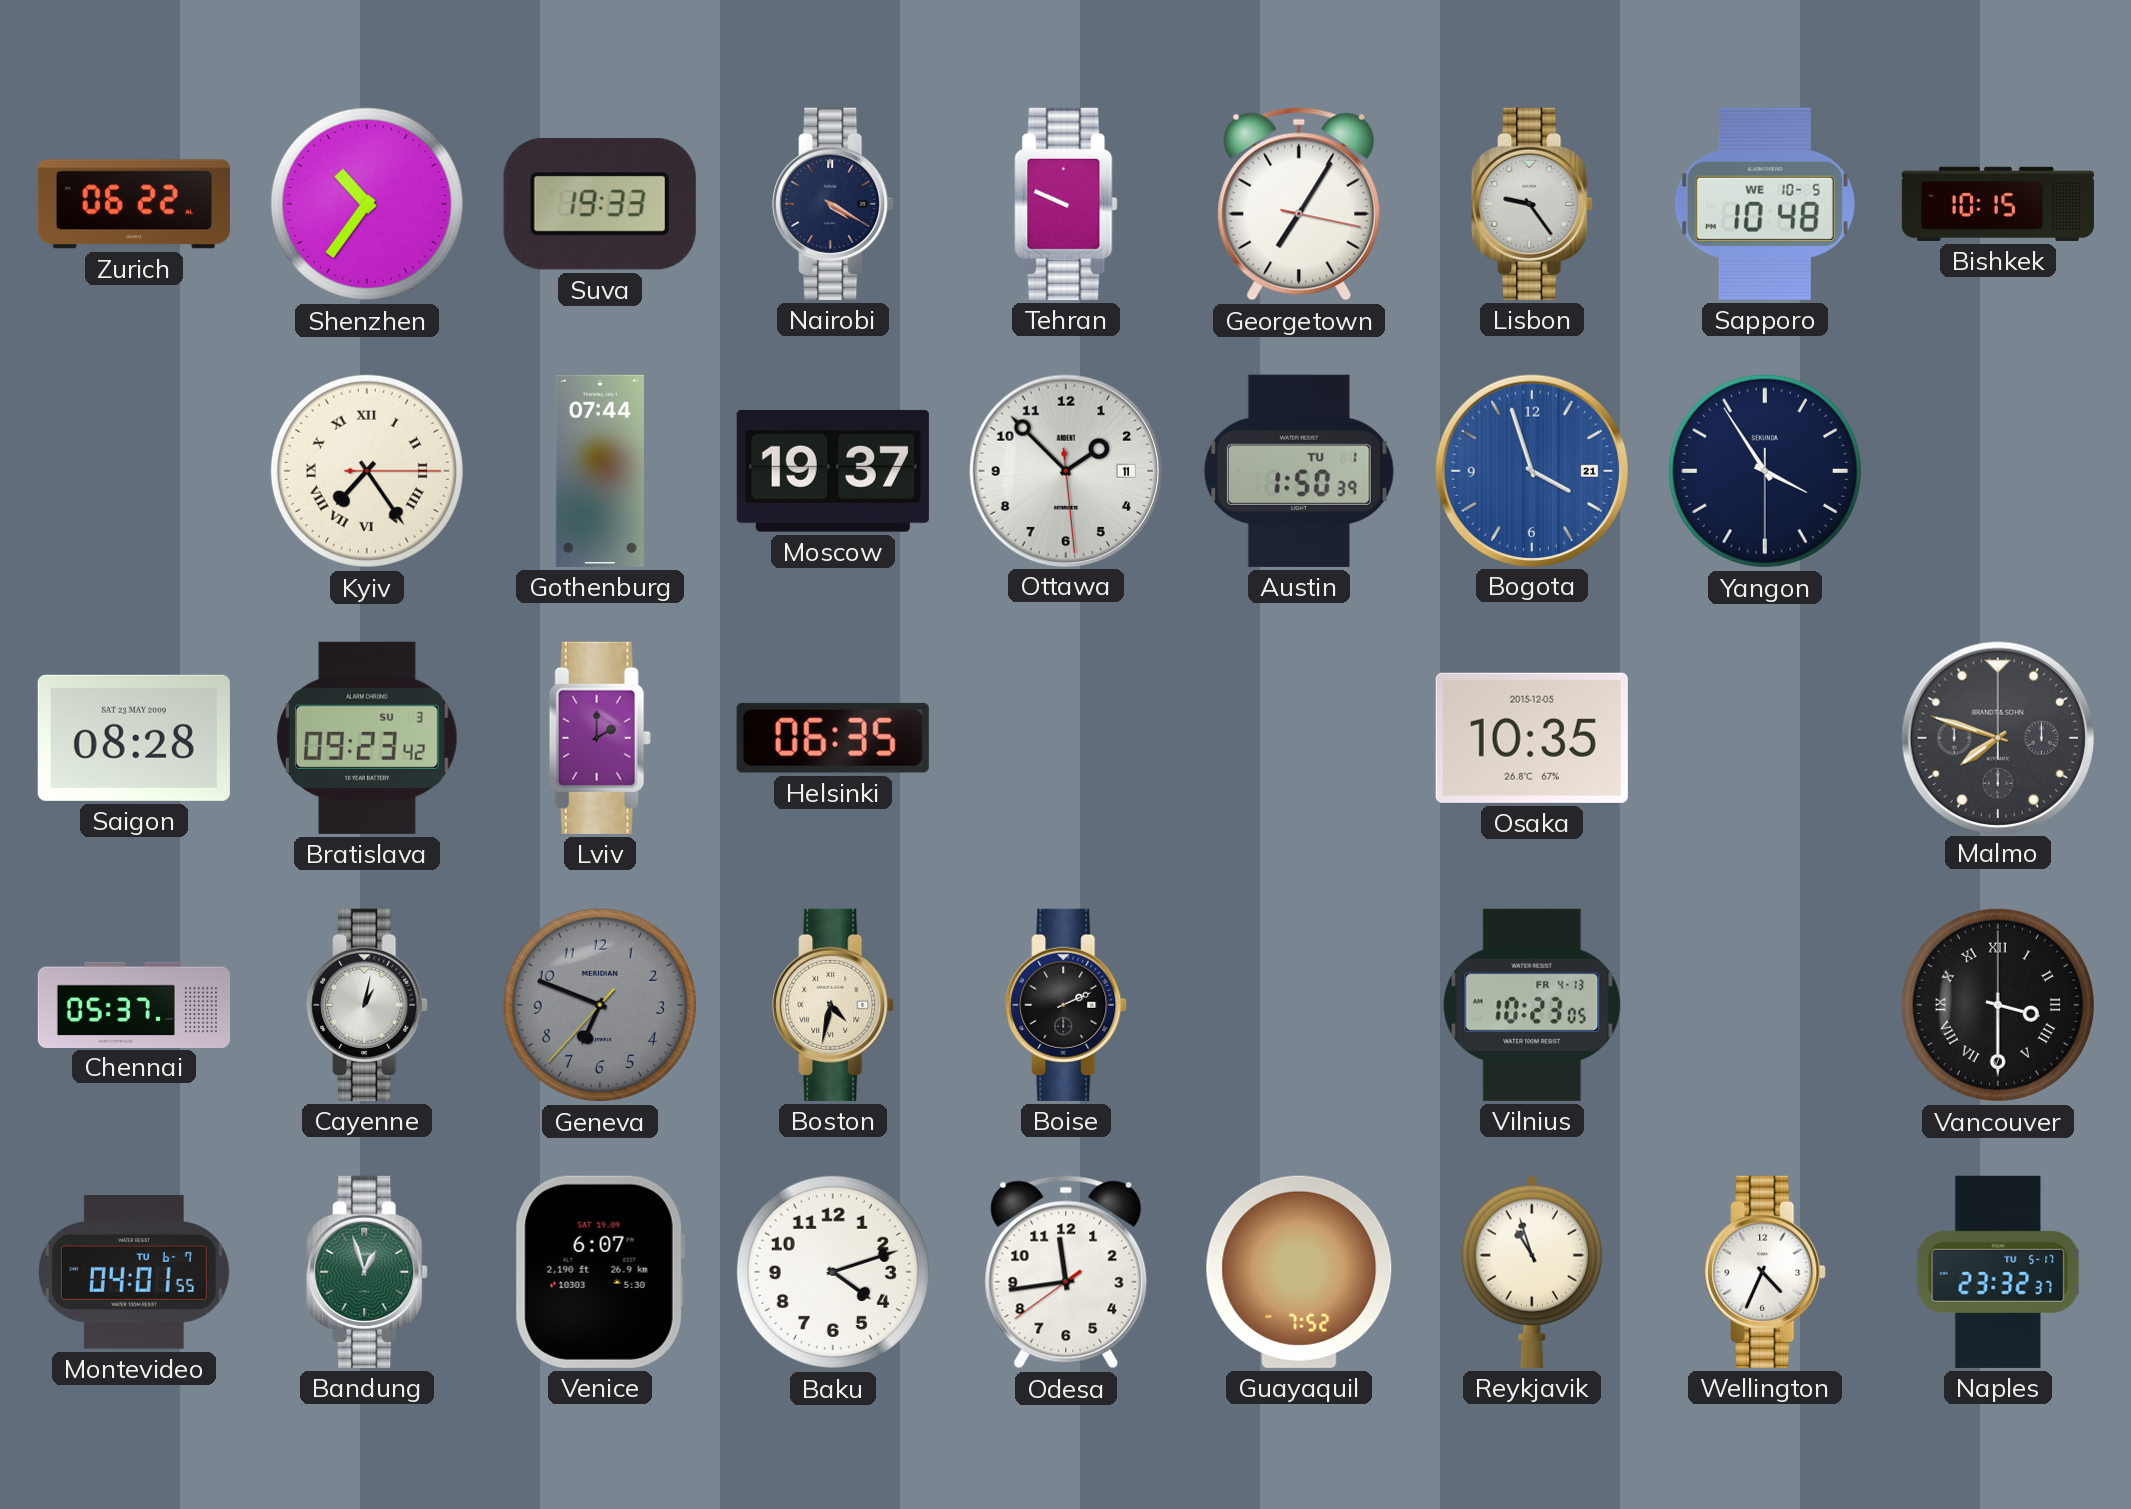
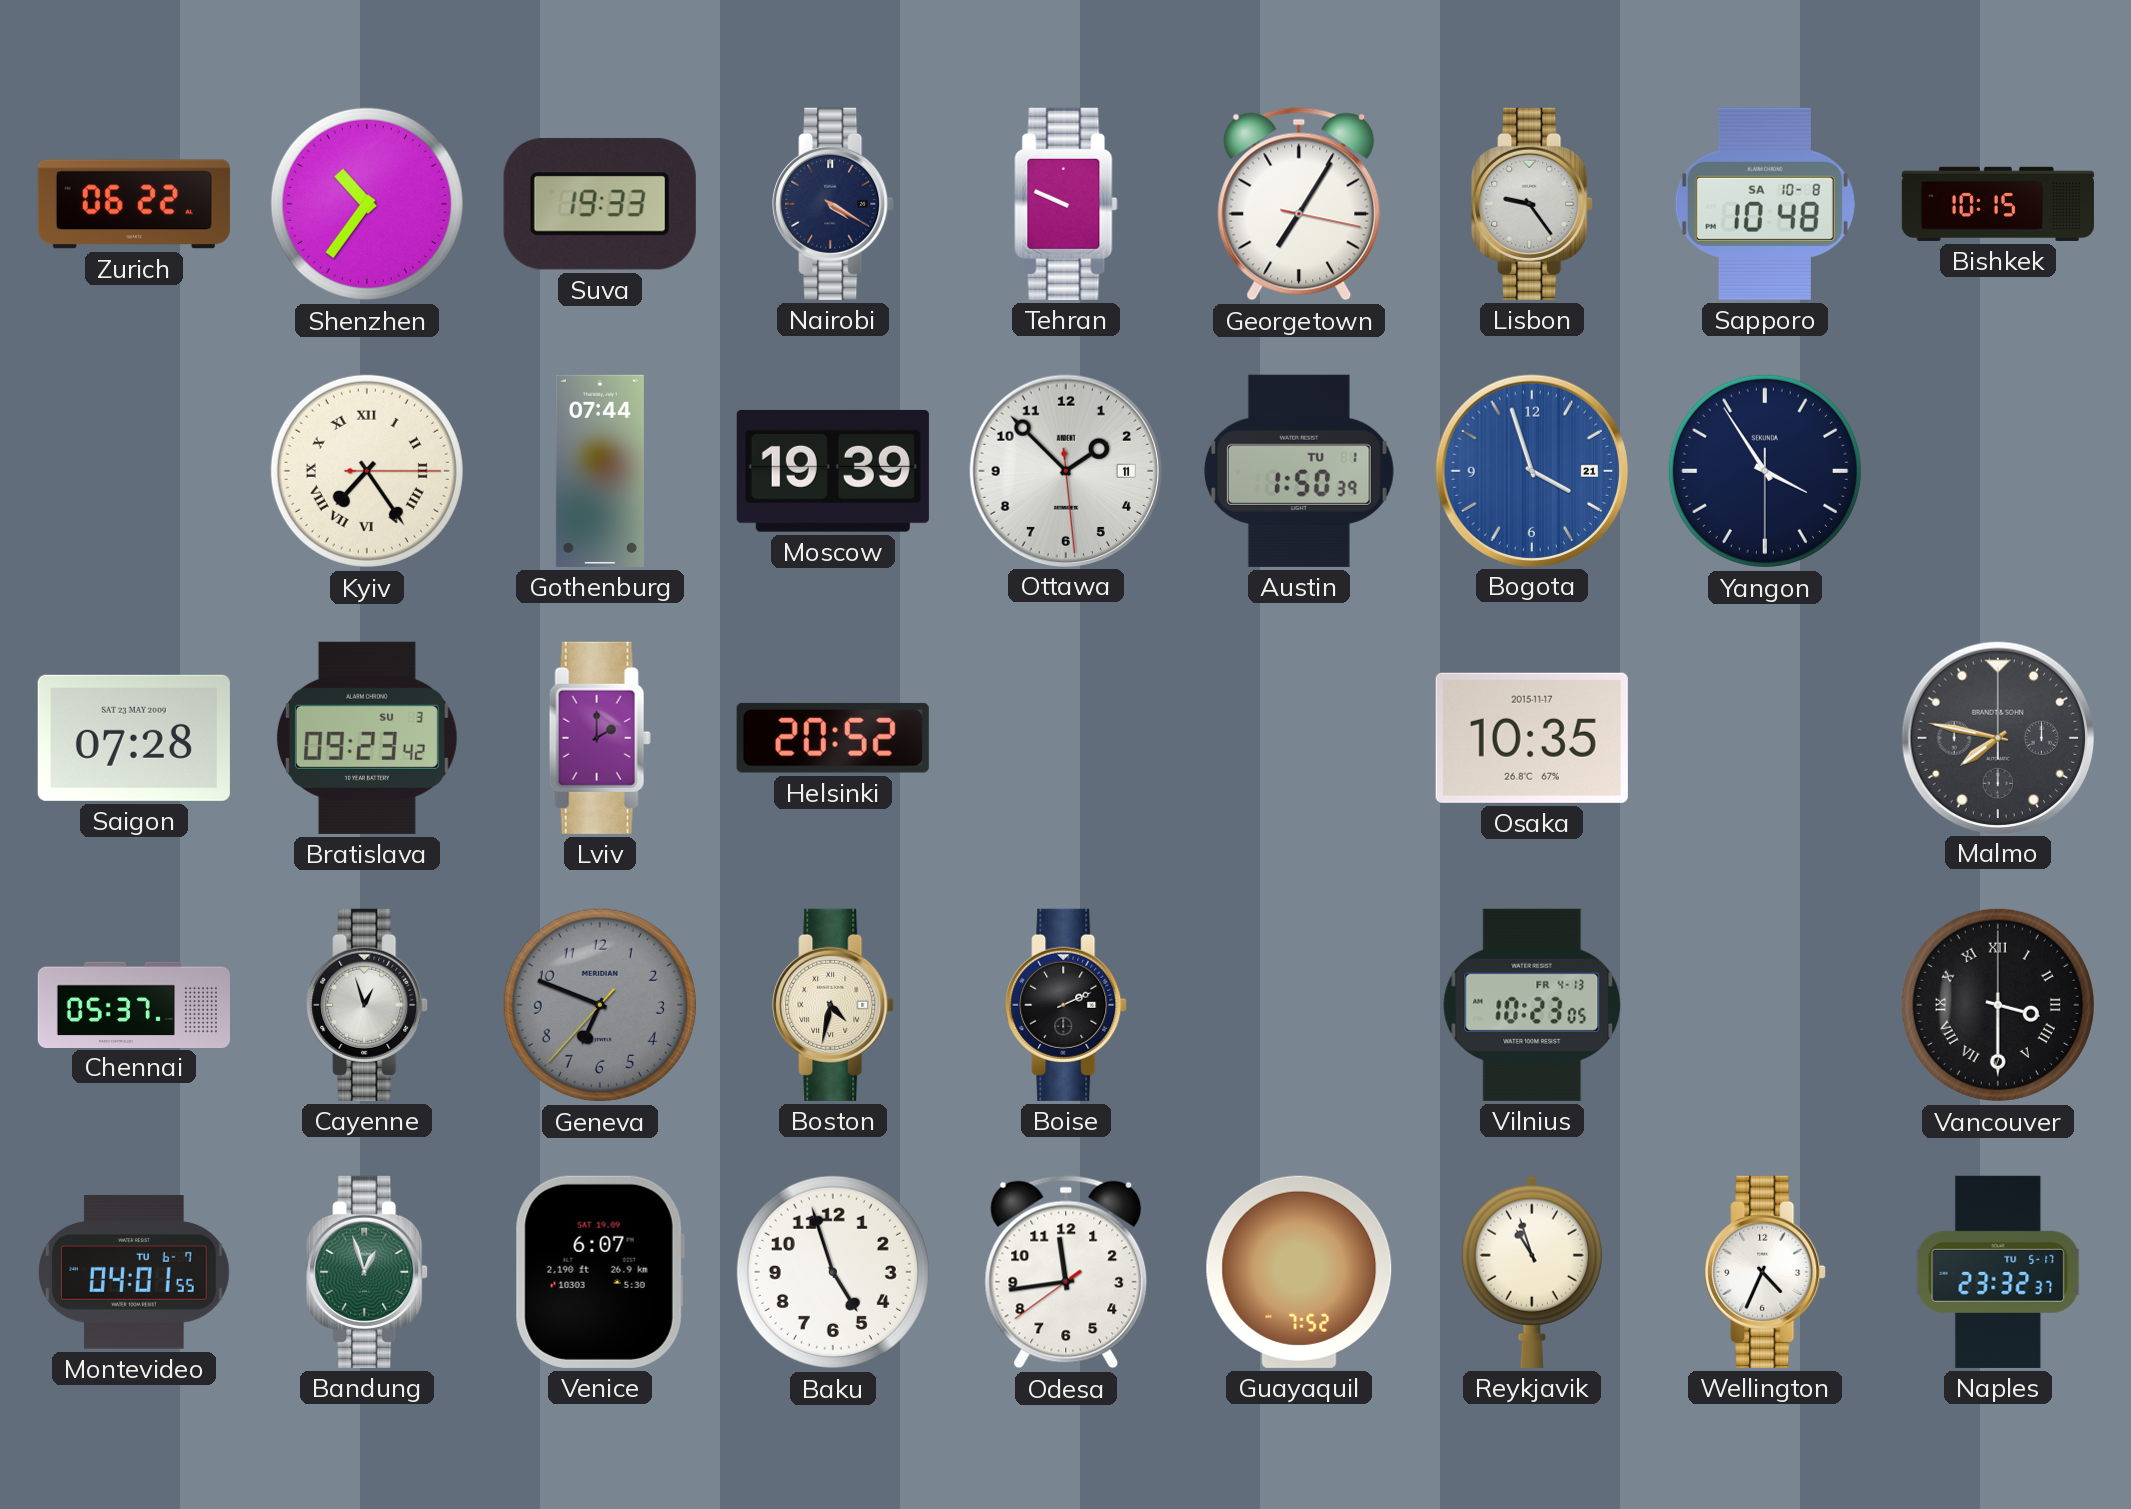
Sapporo date: WE 10-5 -> SA 10-8 (1765, 204)
Moscow: 19:37 -> 19:39 (833, 471)
Saigon: 08:28 -> 07:28 (134, 738)
Helsinki: 06:35 -> 20:52 (833, 738)
Osaka date: 2015-12-05 -> 2015-11-17 (1532, 738)
Malmo: 7:48 -> 7:47 (1997, 737)
Cayenne: 1:02 -> 12:57 (367, 1005)
Baku: 4:12 -> 4:57 (833, 1272)
